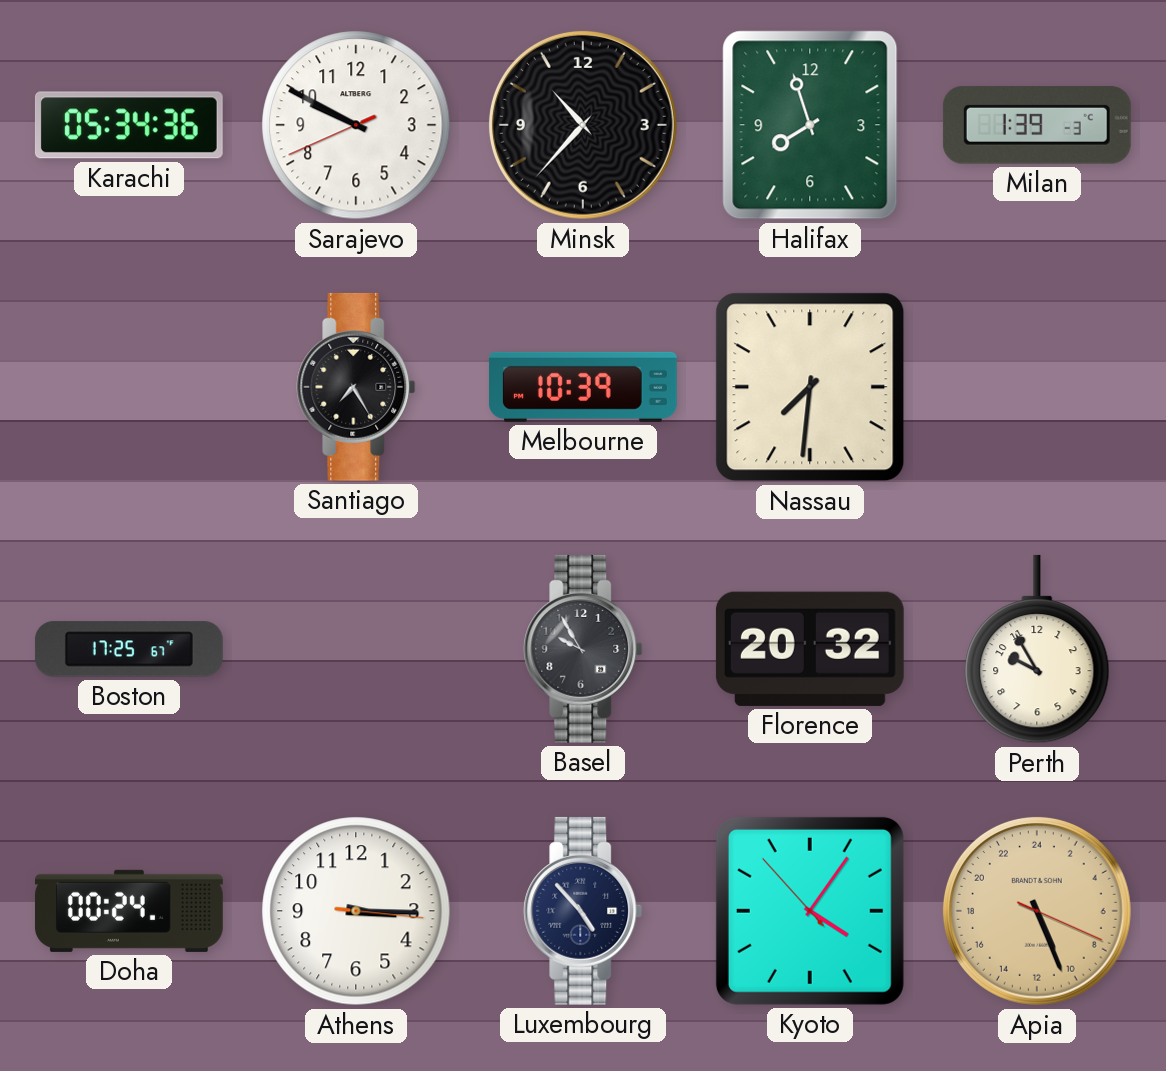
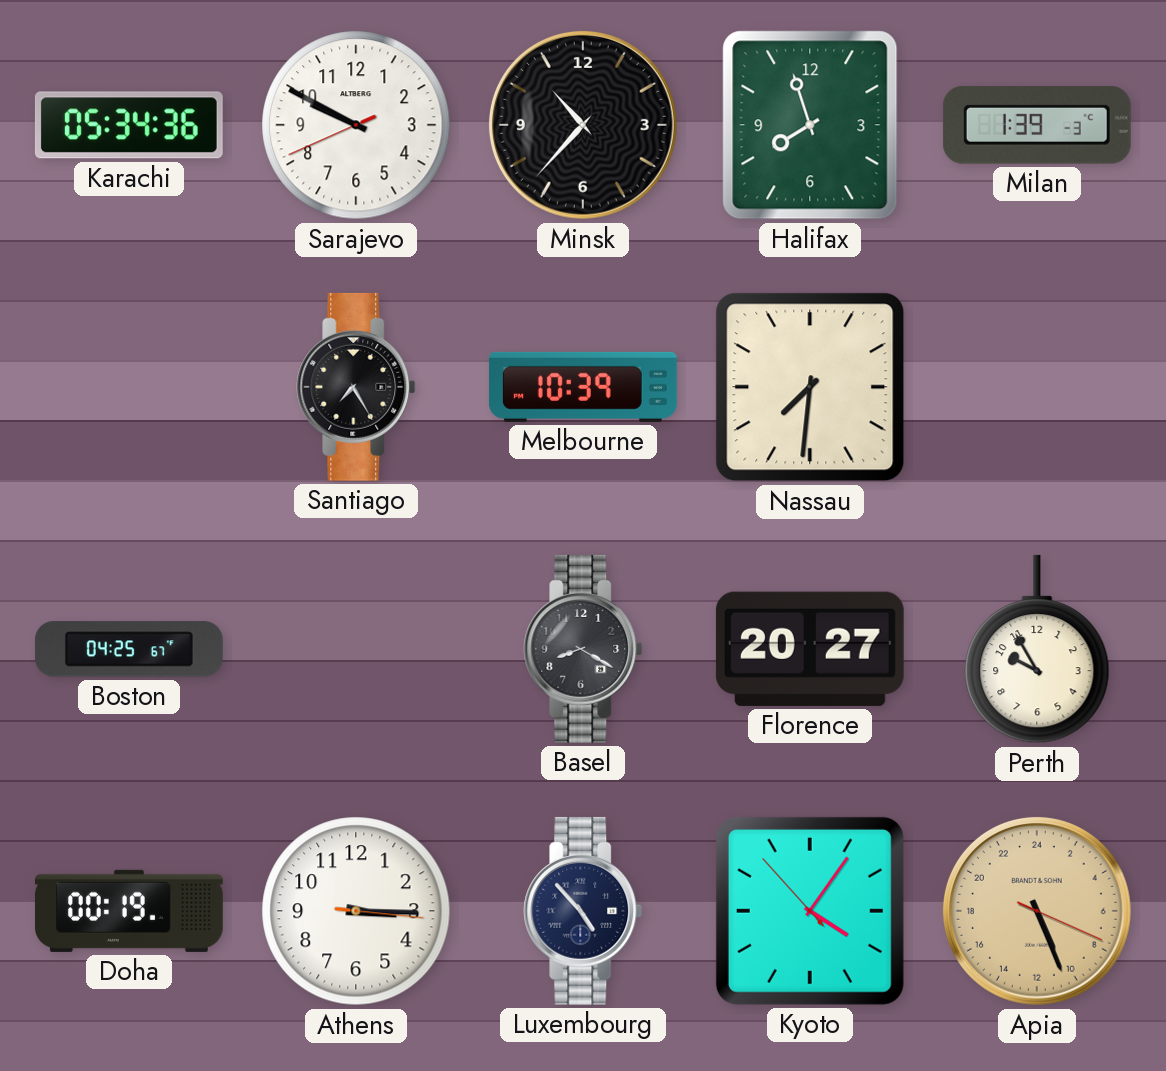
Boston: 17:25 -> 04:25 (129, 649)
Basel: 9:55 -> 8:20 (583, 649)
Florence: 20:32 -> 20:27 (810, 649)
Doha: 00:24 -> 00:19 (129, 911)
